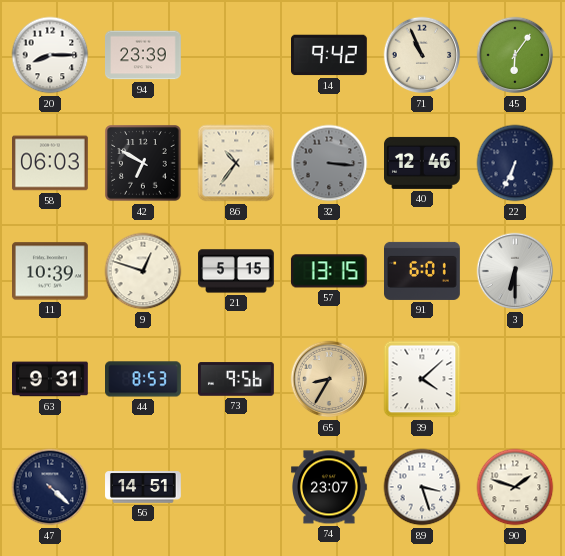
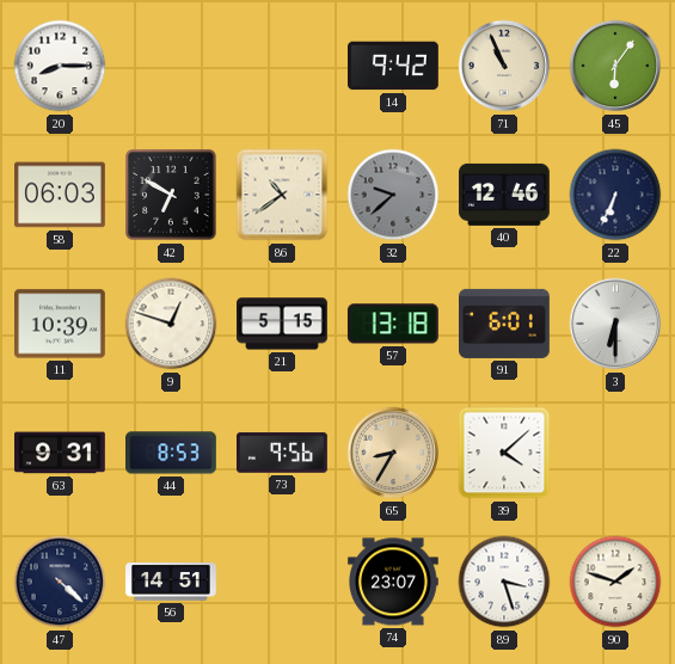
94: 23:39 -> none (144, 55)
86: 10:36 -> 10:39 (282, 195)
32: 3:16 -> 9:38 (393, 195)
57: 13:15 -> 13:18 (393, 324)
